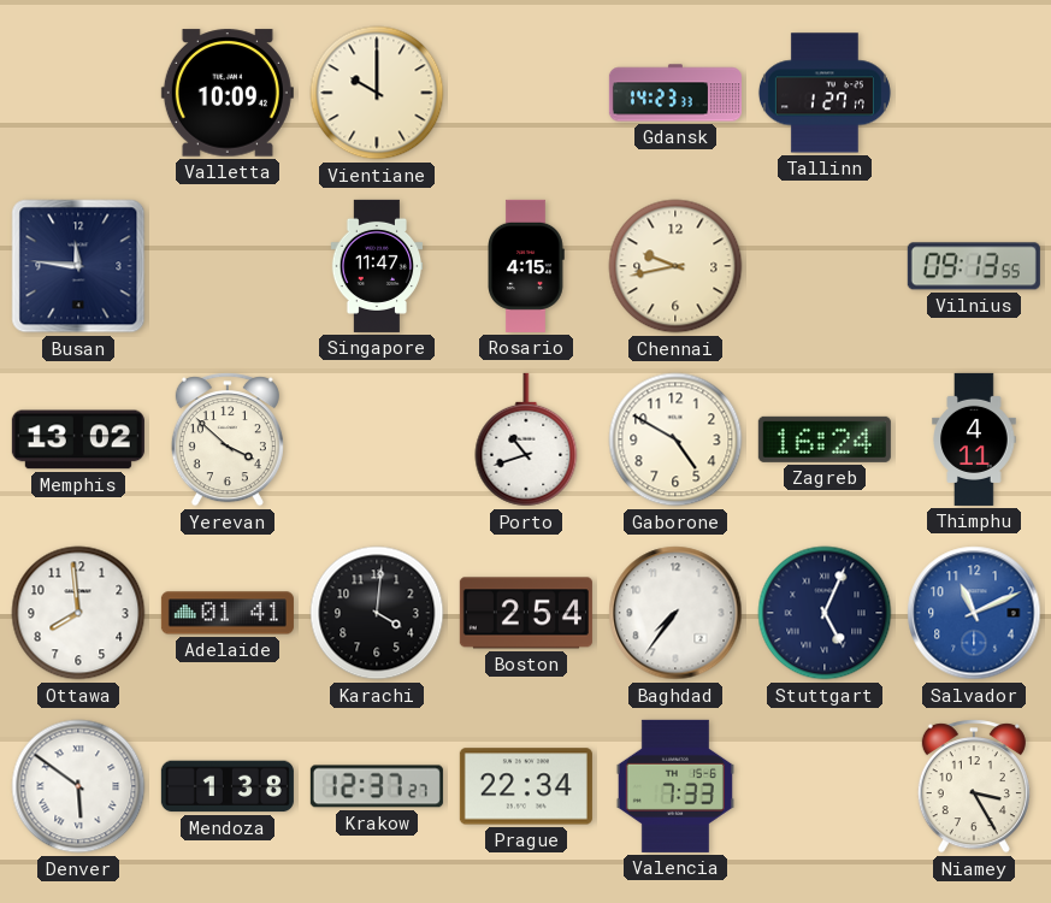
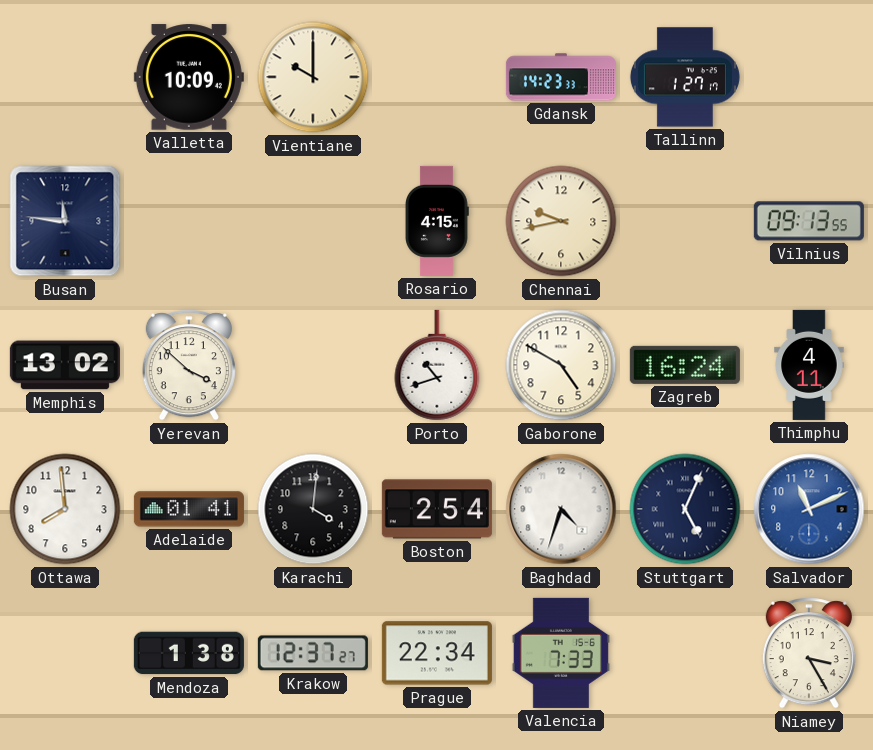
Singapore: 11:47 -> none (377, 266)
Baghdad: 7:36 -> 4:33 (561, 509)
Denver: 5:51 -> none (78, 786)
